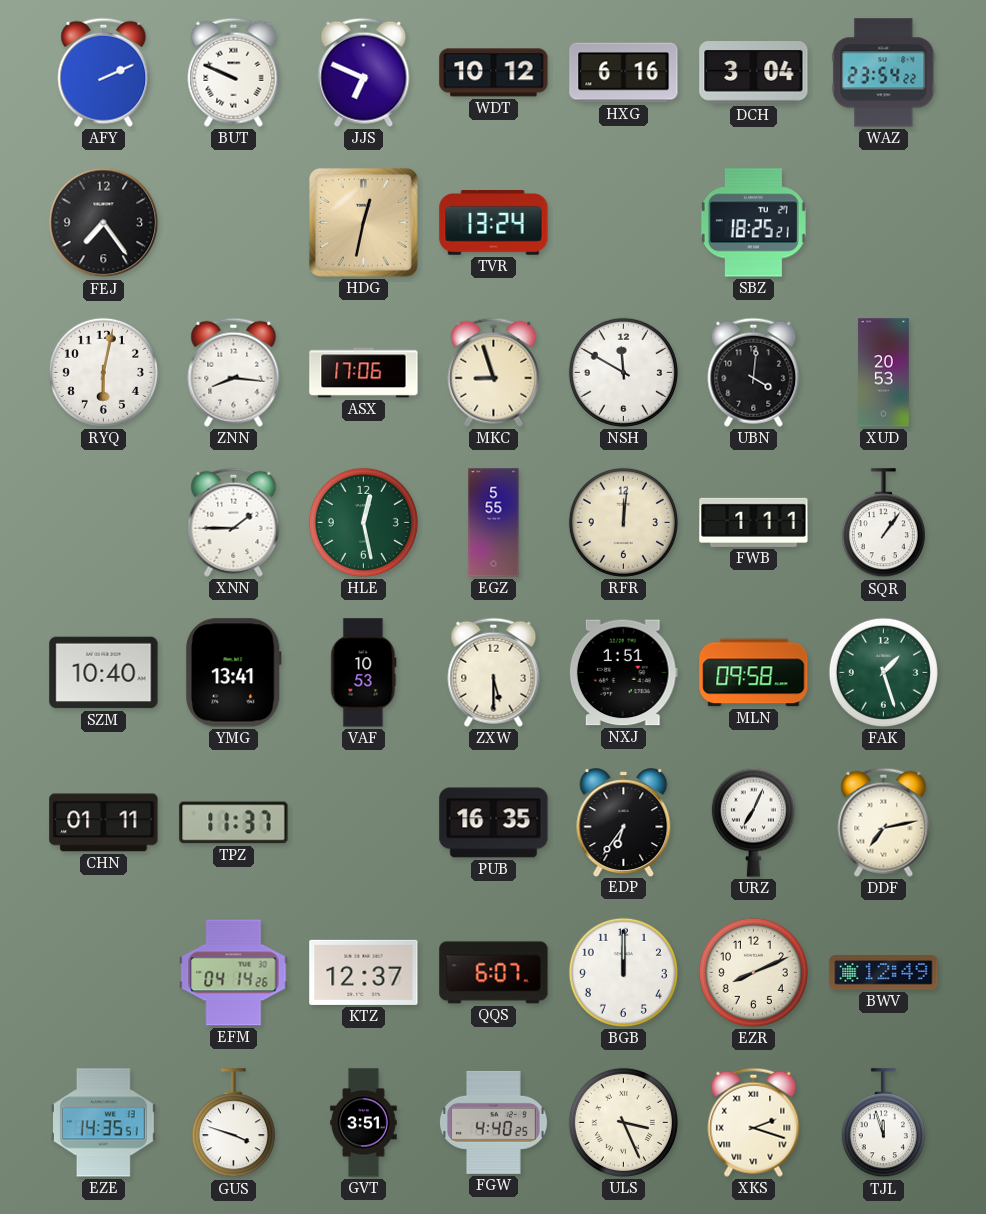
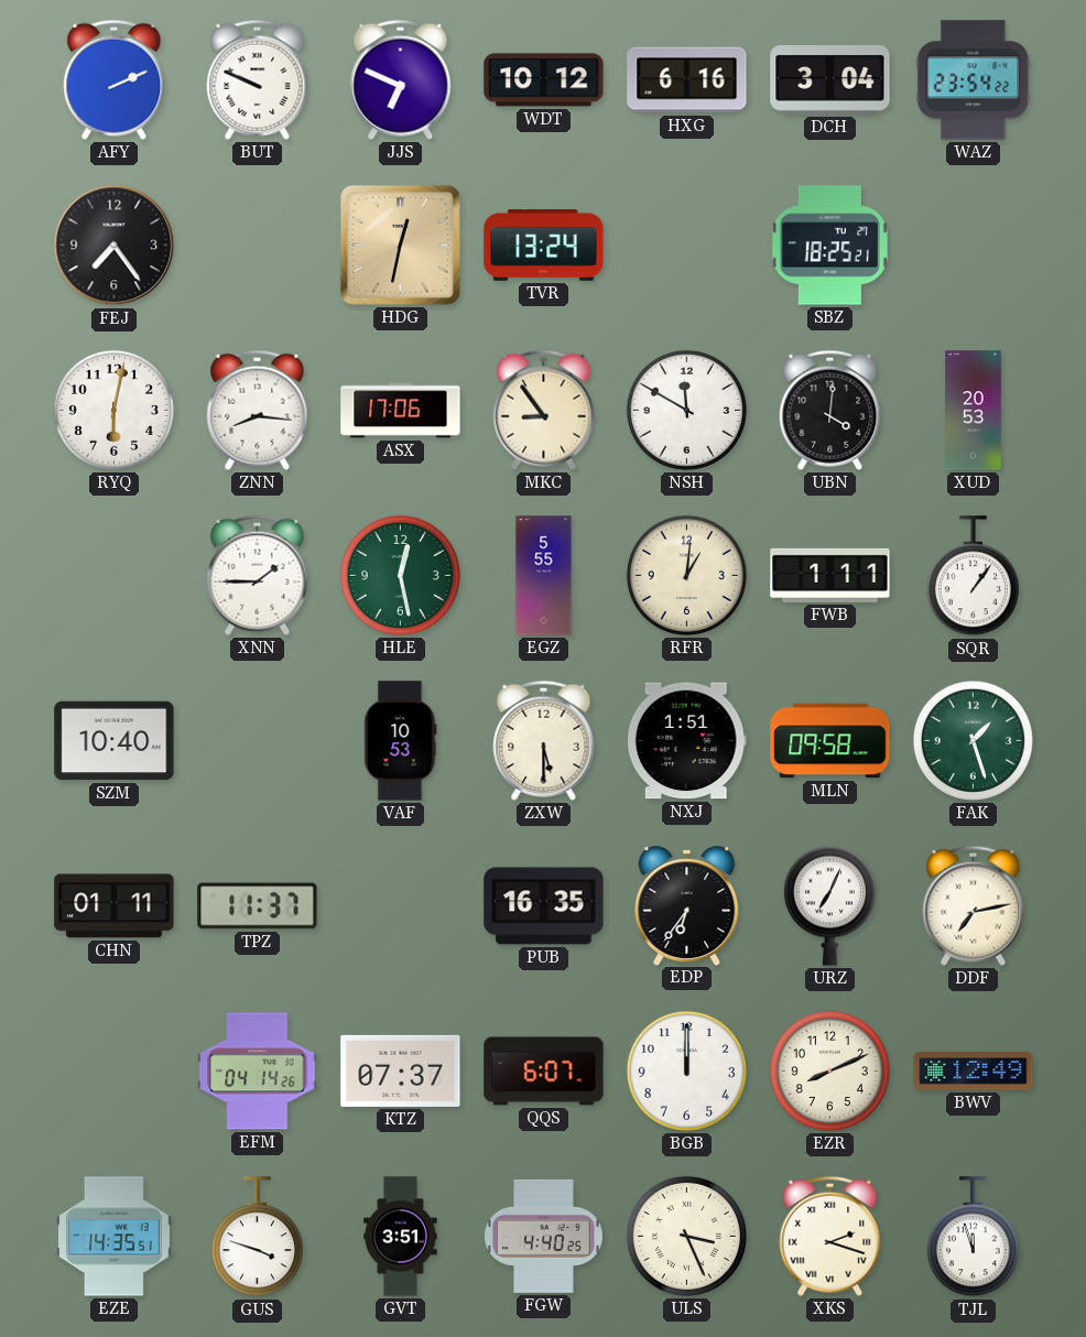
MKC: 8:57 -> 8:54 (544, 410)
RFR: 12:01 -> 1:01 (686, 575)
YMG: 13:41 -> none (233, 673)
KTZ: 12:37 -> 07:37 (401, 1070)
